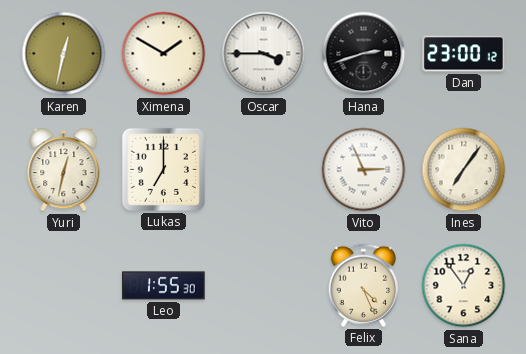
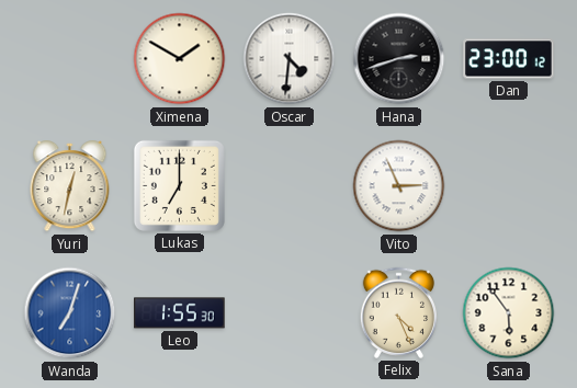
Karen: 12:32 -> none (64, 54)
Oscar: 3:45 -> 4:31 (290, 59)
Ines: 7:06 -> none (464, 170)
Wanda: none -> 7:03 (70, 313)
Sana: 12:54 -> 5:54 (509, 313)
